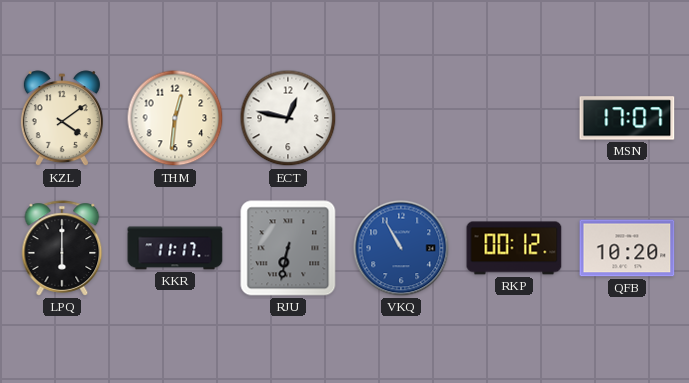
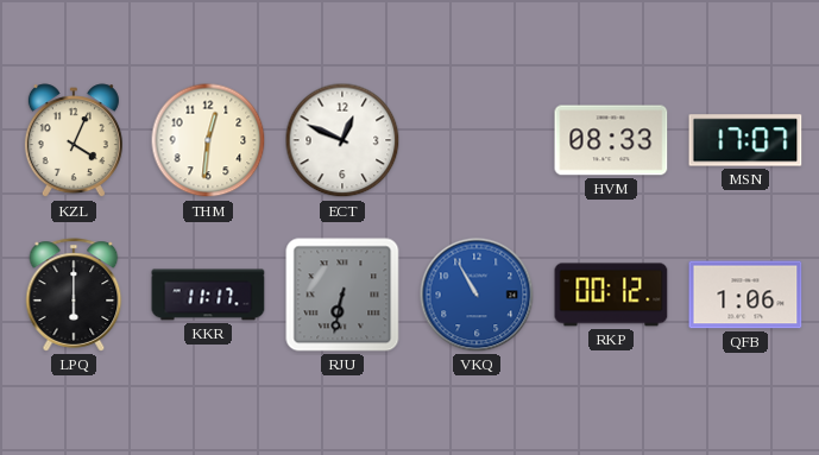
KZL: 4:09 -> 4:04 (74, 141)
ECT: 12:47 -> 12:49 (342, 140)
HVM: none -> 08:33 (611, 140)
QFB: 10:20 -> 1:06 (745, 295)
